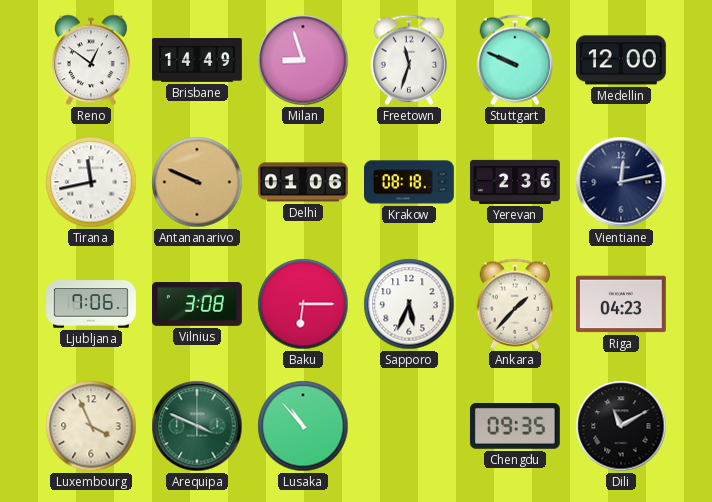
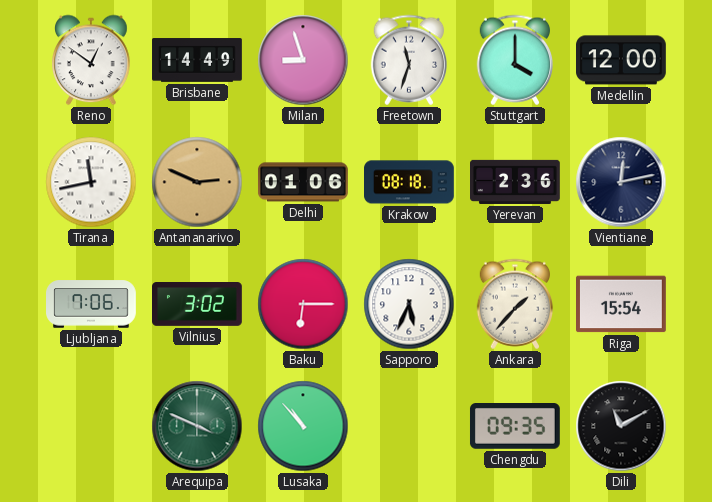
Stuttgart: 9:49 -> 4:00 (515, 60)
Antananarivo: 9:49 -> 2:49 (197, 182)
Vilnius: 3:08 -> 3:02 (198, 305)
Riga: 04:23 -> 15:54 (622, 304)
Luxembourg: 3:56 -> none (91, 426)
